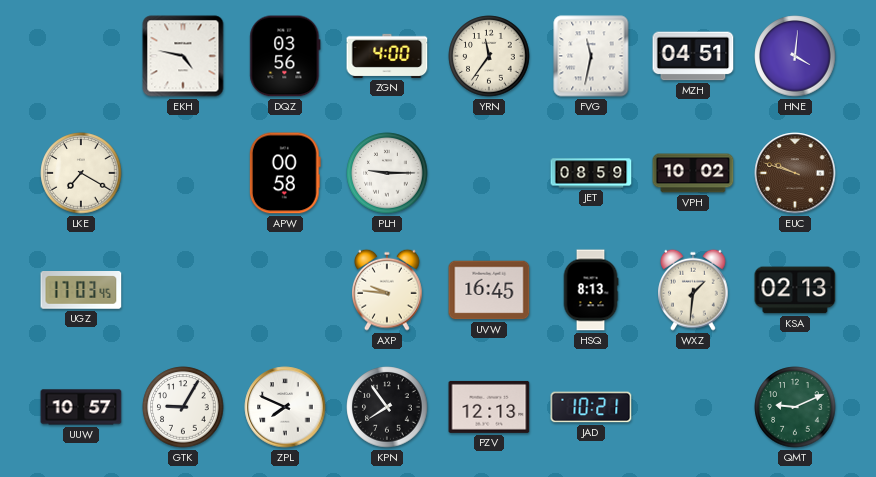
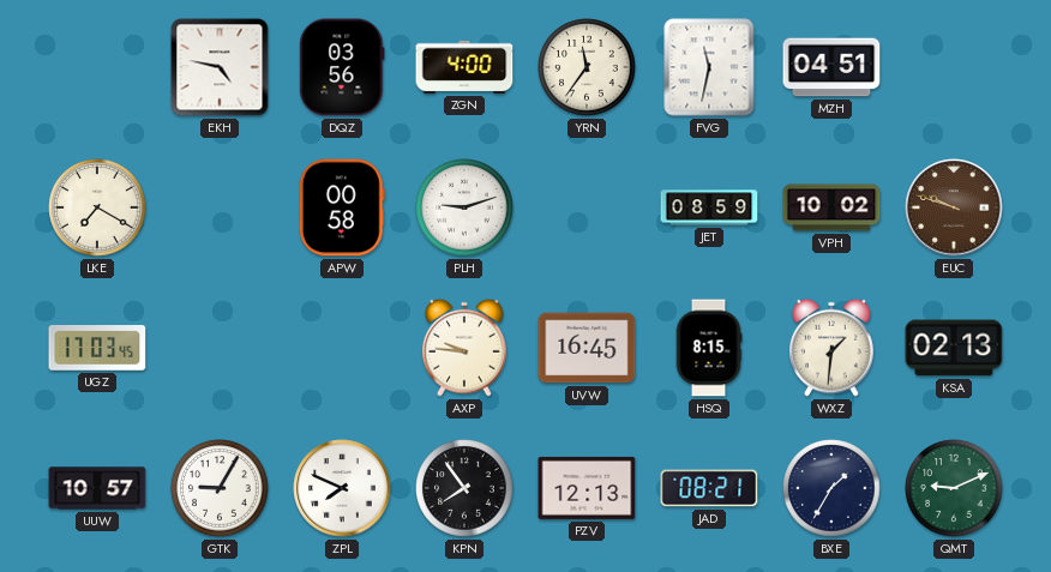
HNE: 4:01 -> none (795, 56)
PLH: 9:15 -> 9:12 (464, 207)
HSQ: 8:13 -> 8:15 (709, 348)
JAD: 10:21 -> 08:21 (709, 488)
BXE: none -> 1:35 (831, 488)
